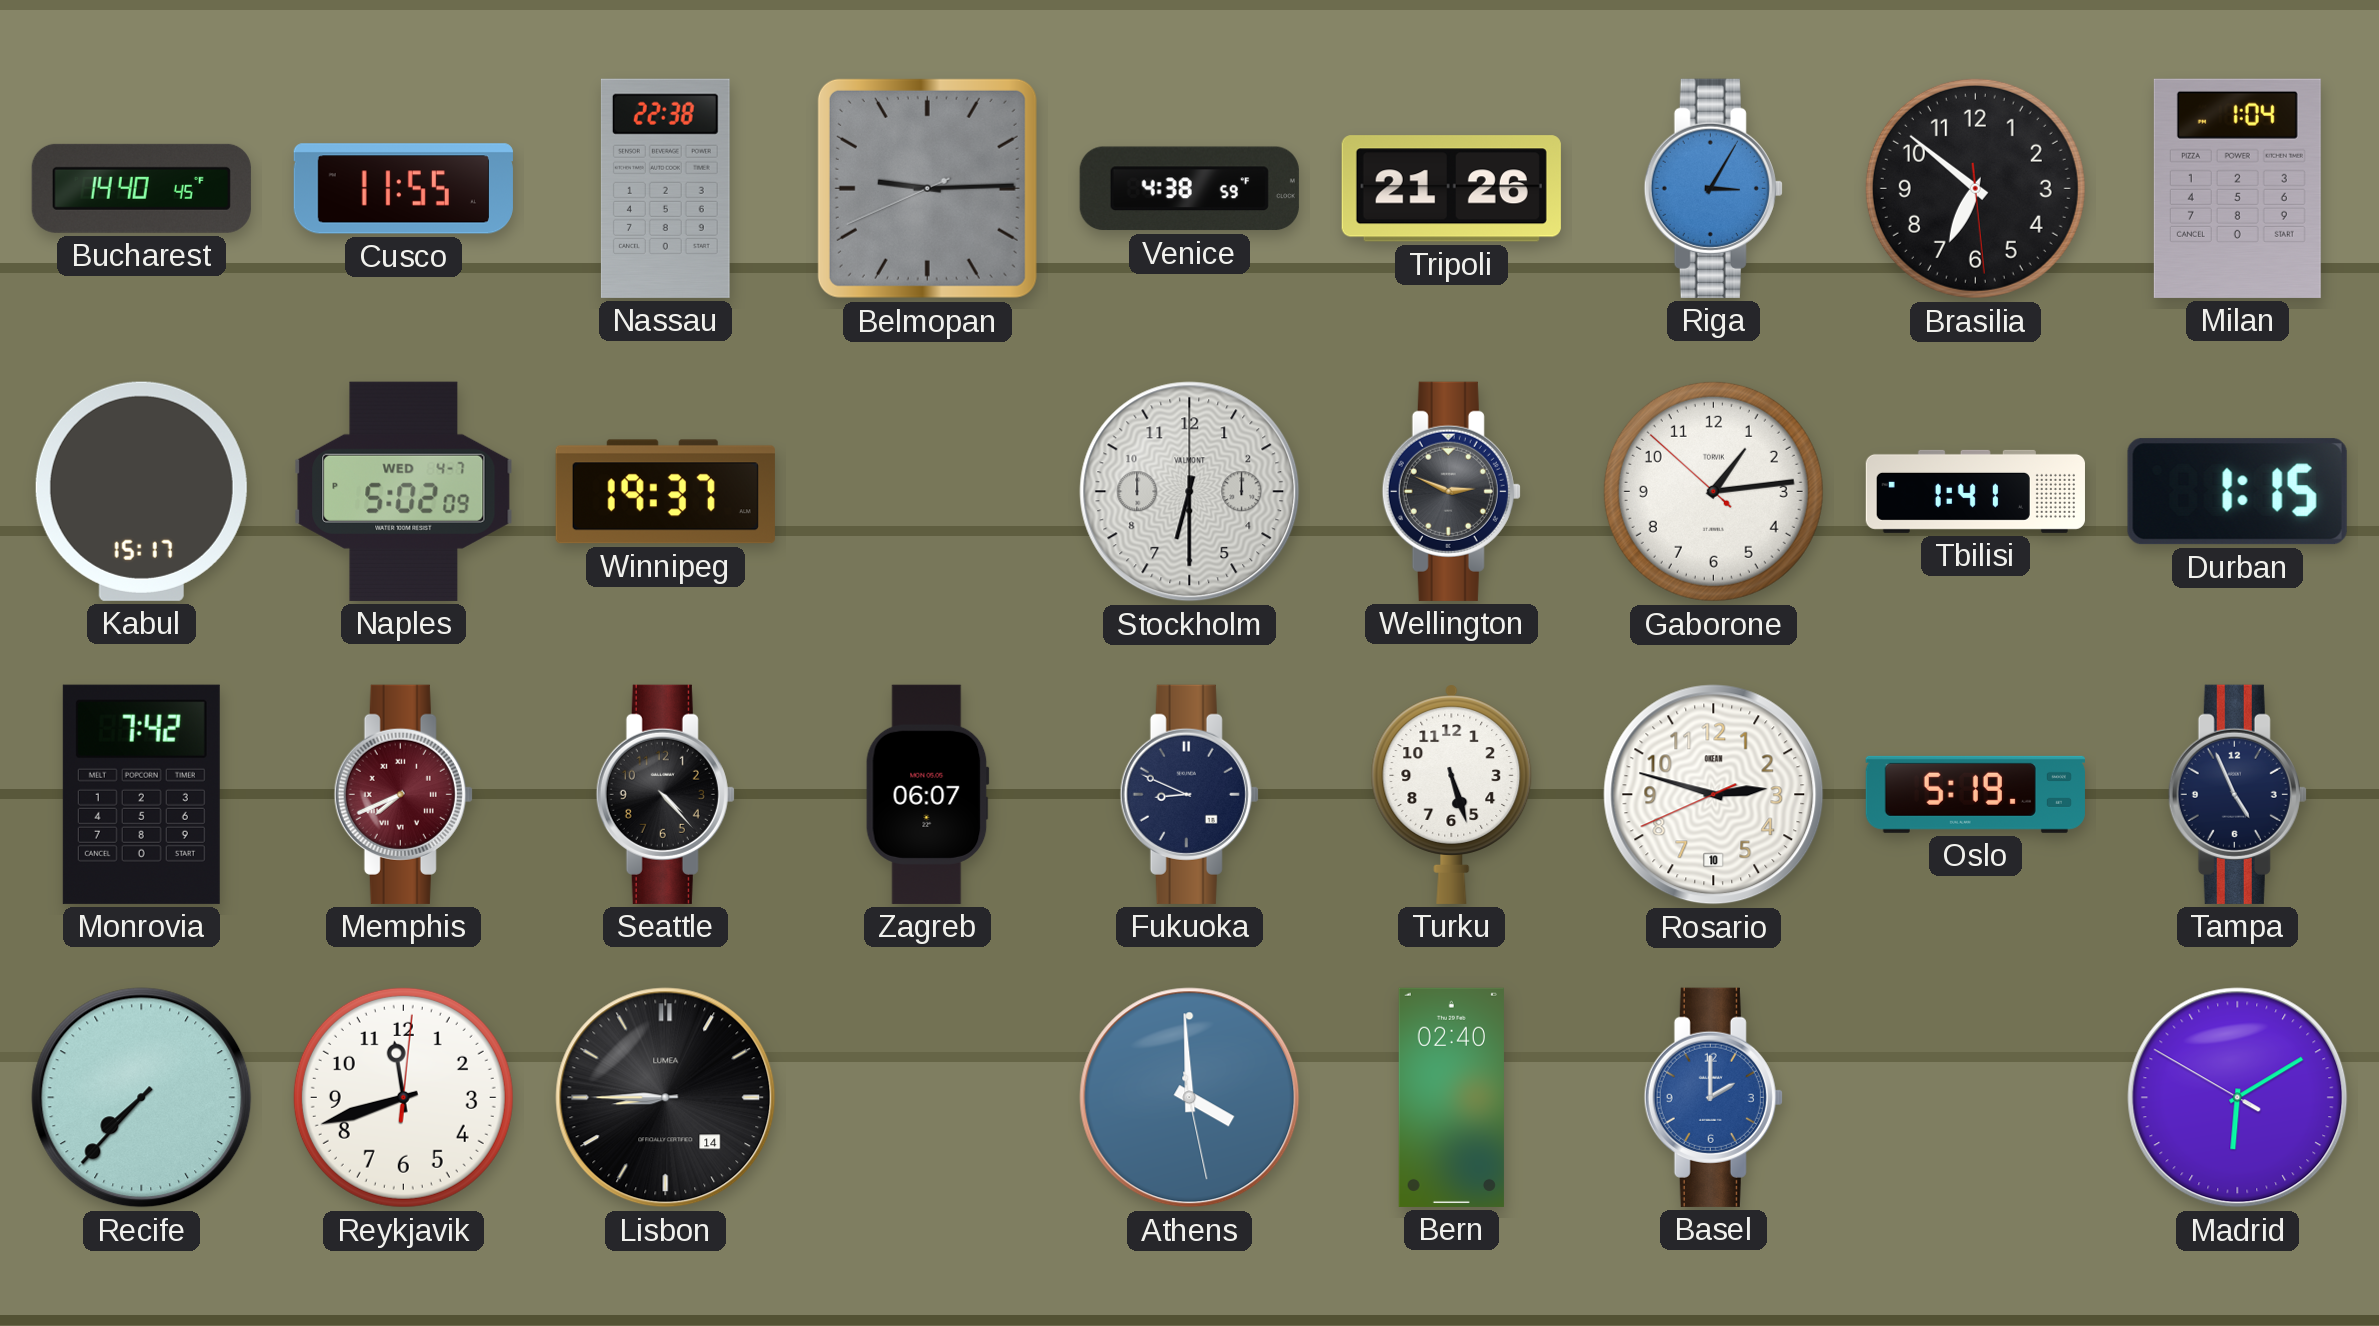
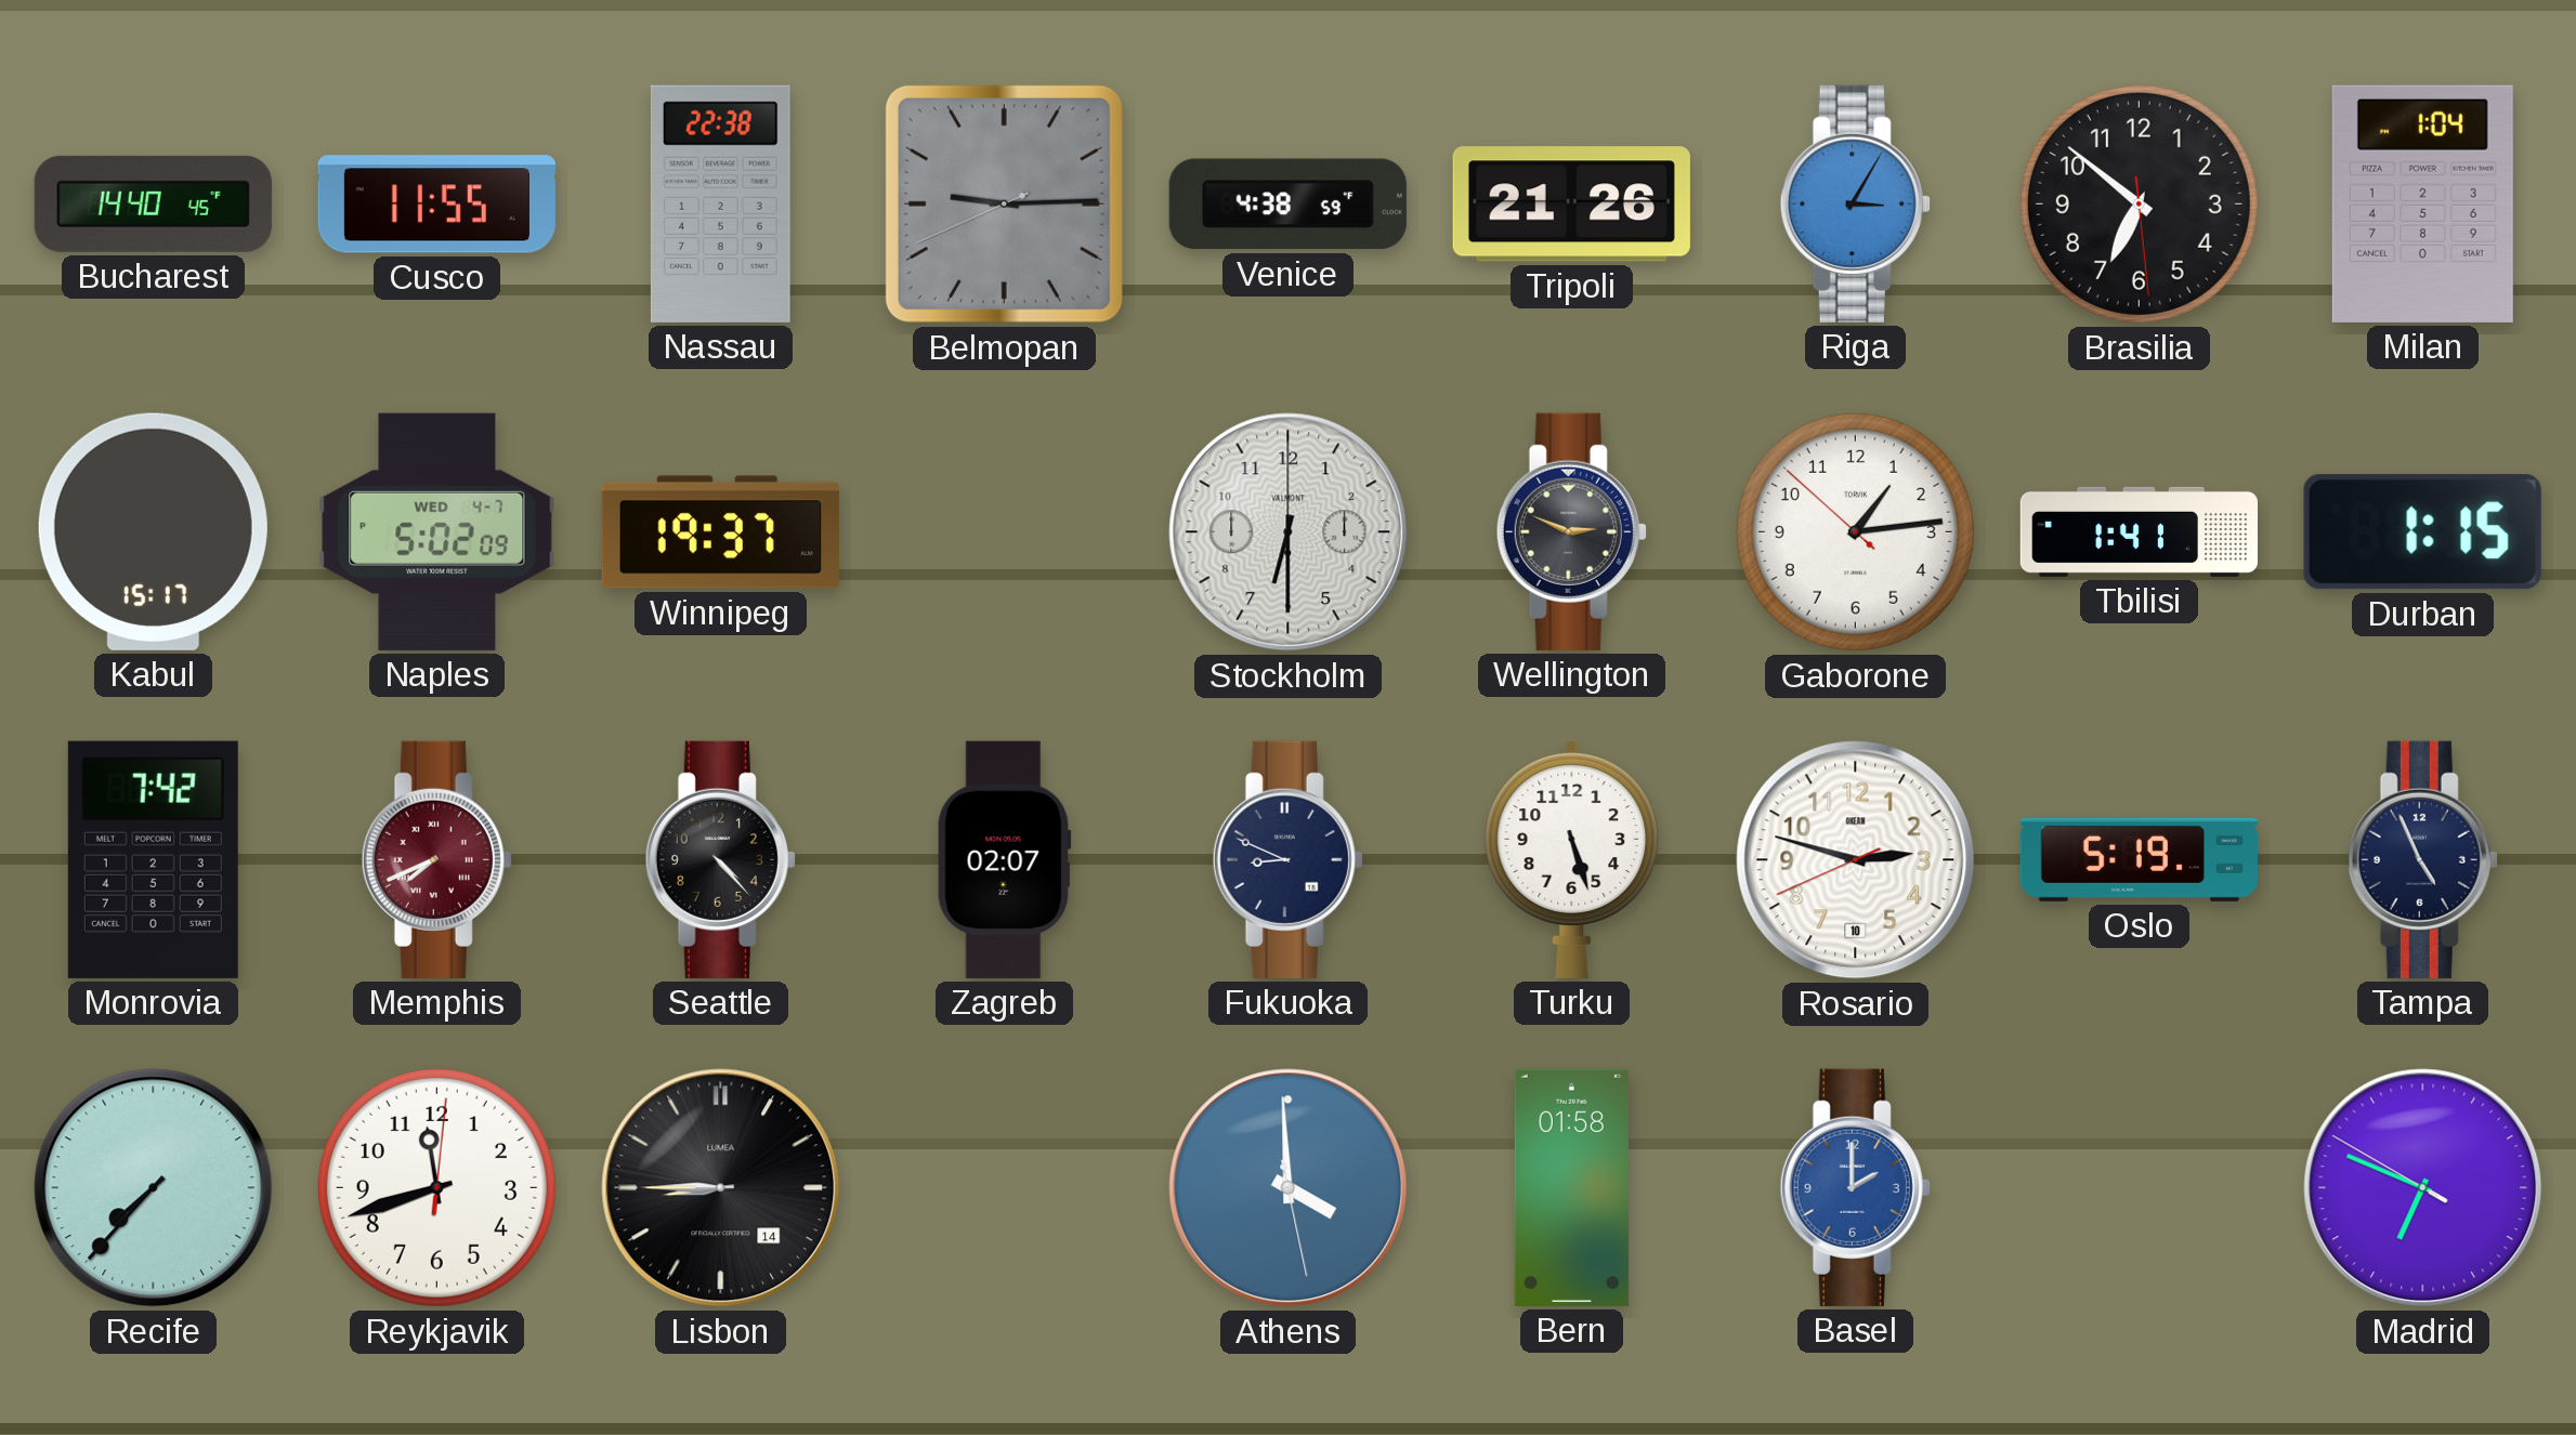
Zagreb: 06:07 -> 02:07 (1004, 859)
Bern: 02:40 -> 01:58 (1571, 1187)
Madrid: 6:09 -> 6:48 (2423, 1188)
